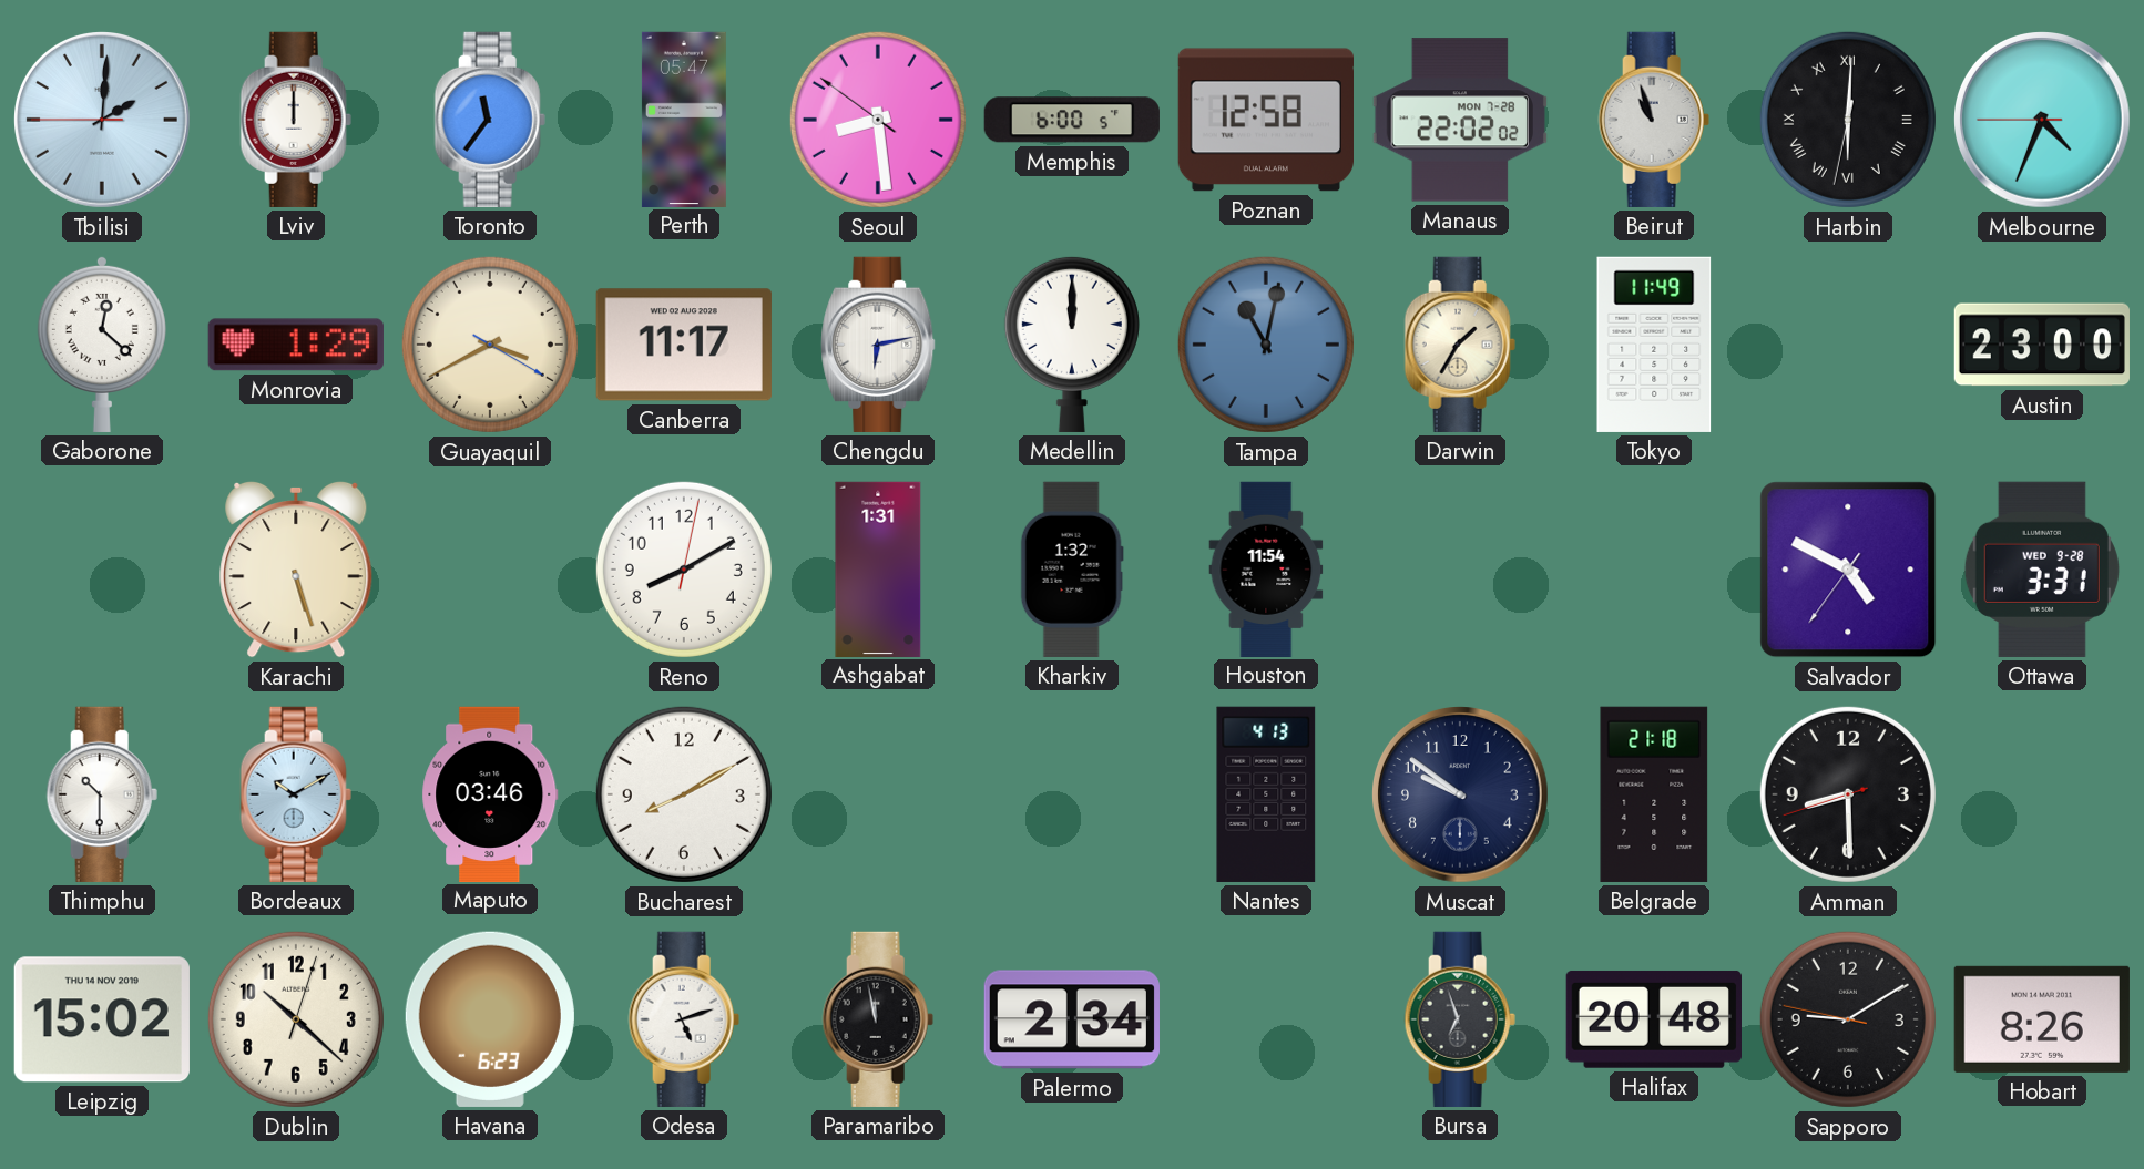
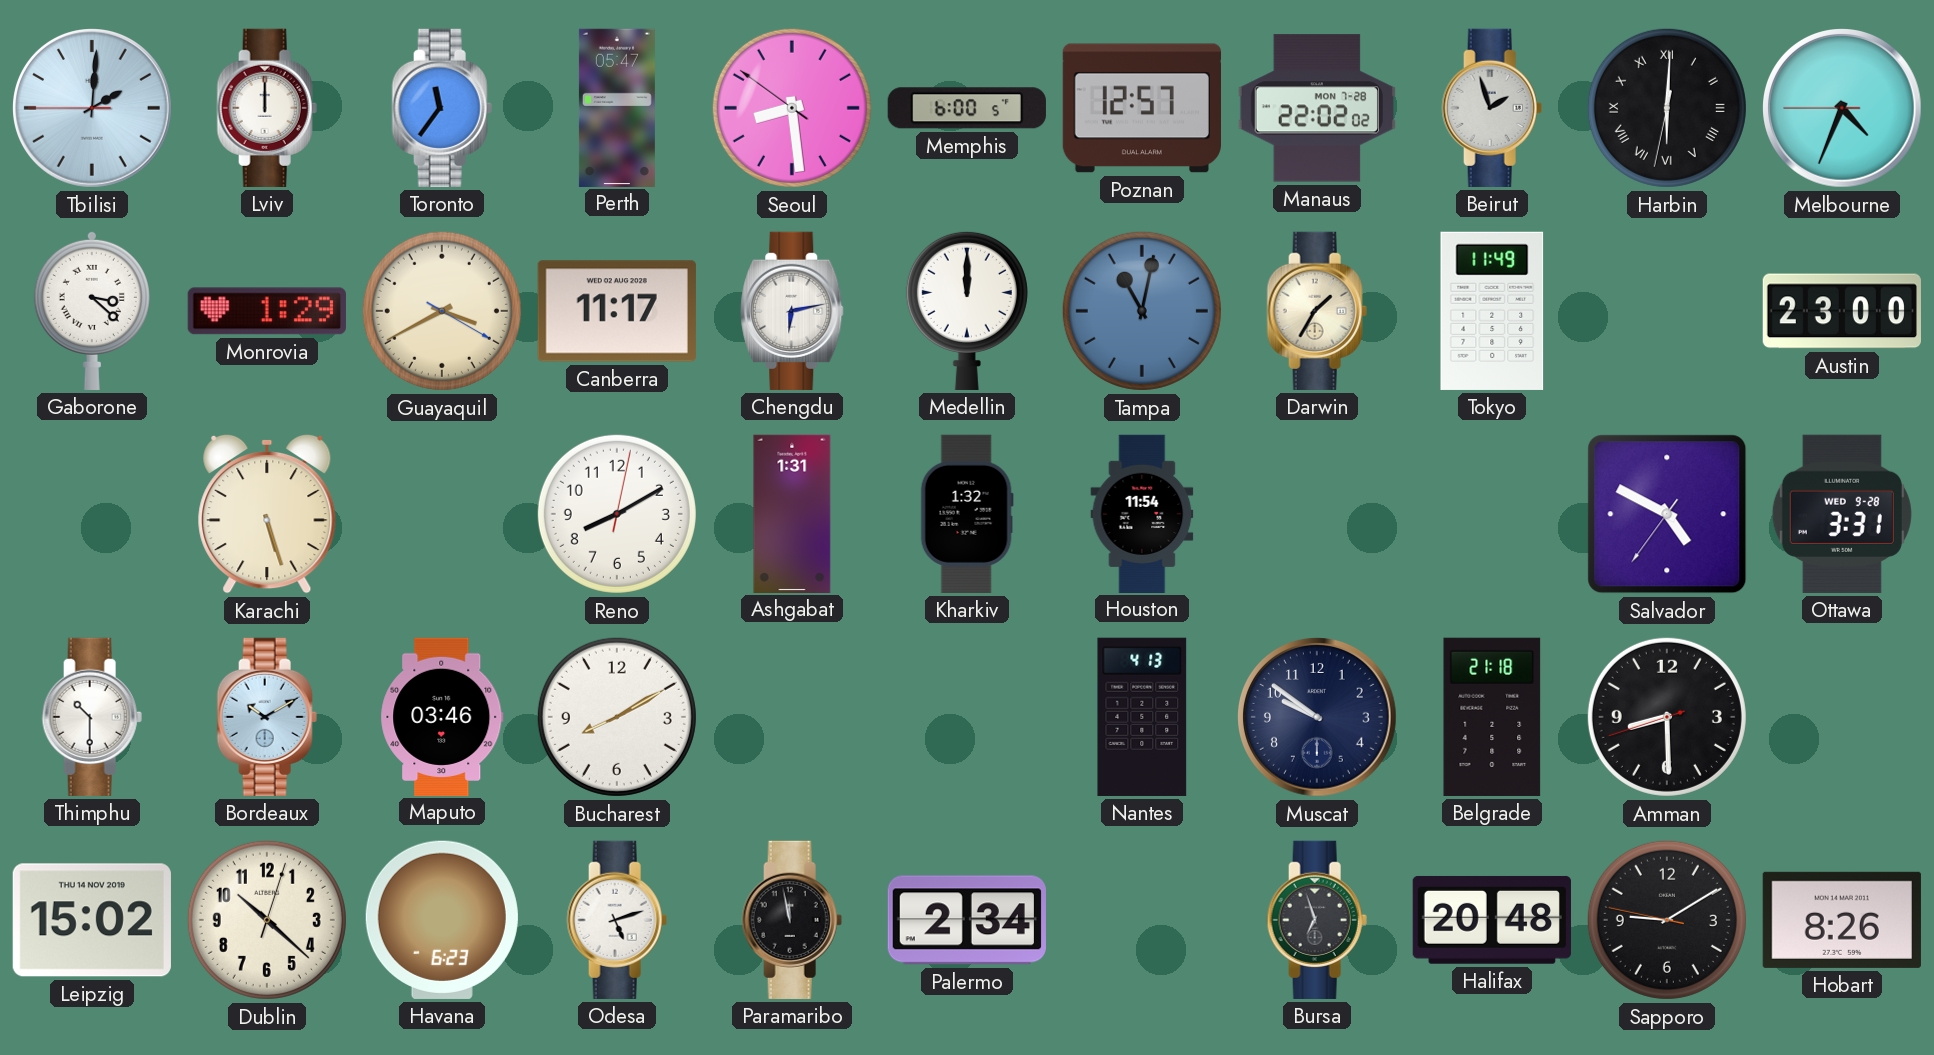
Poznan: 12:58 -> 12:57 (1141, 108)
Beirut: 10:57 -> 1:57 (1492, 108)
Gaborone: 12:22 -> 3:22 (92, 310)
